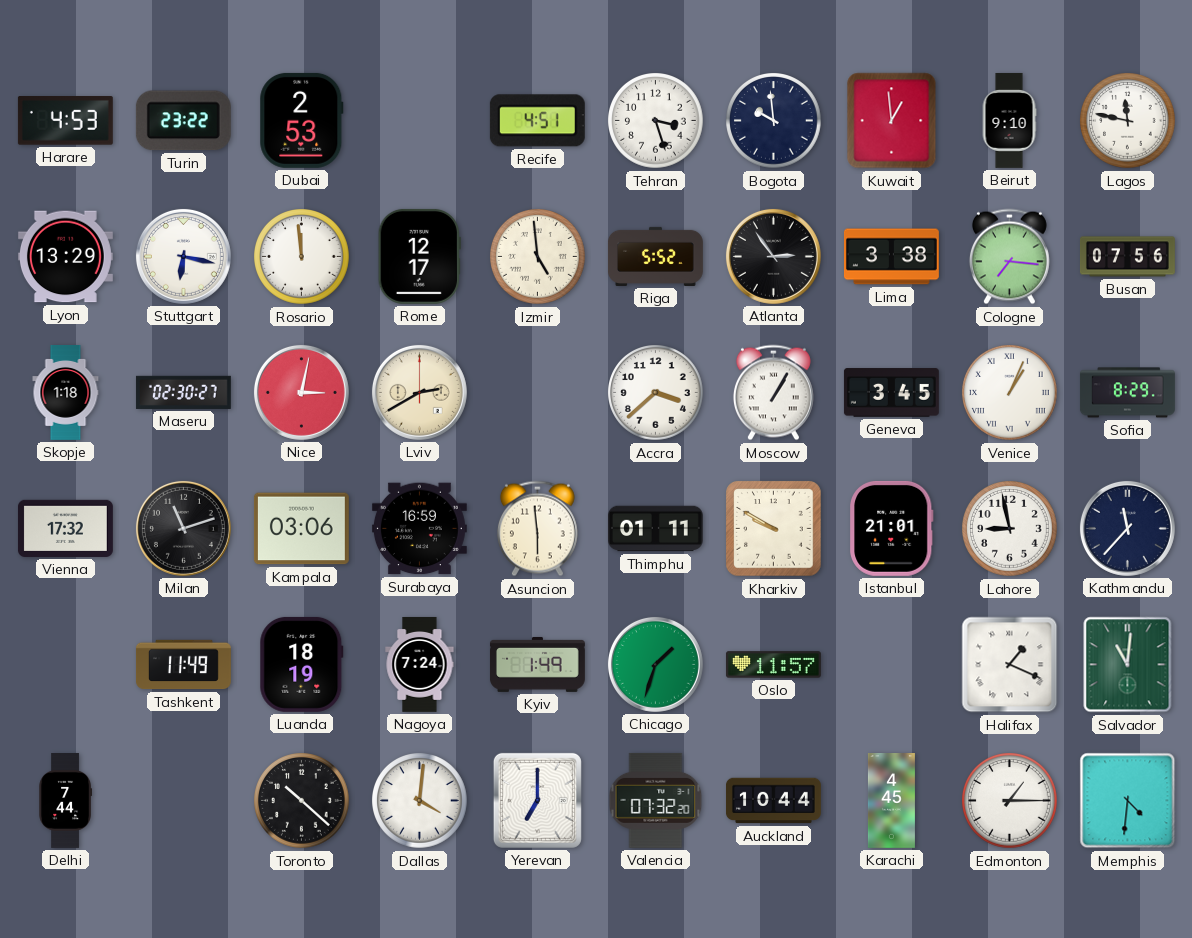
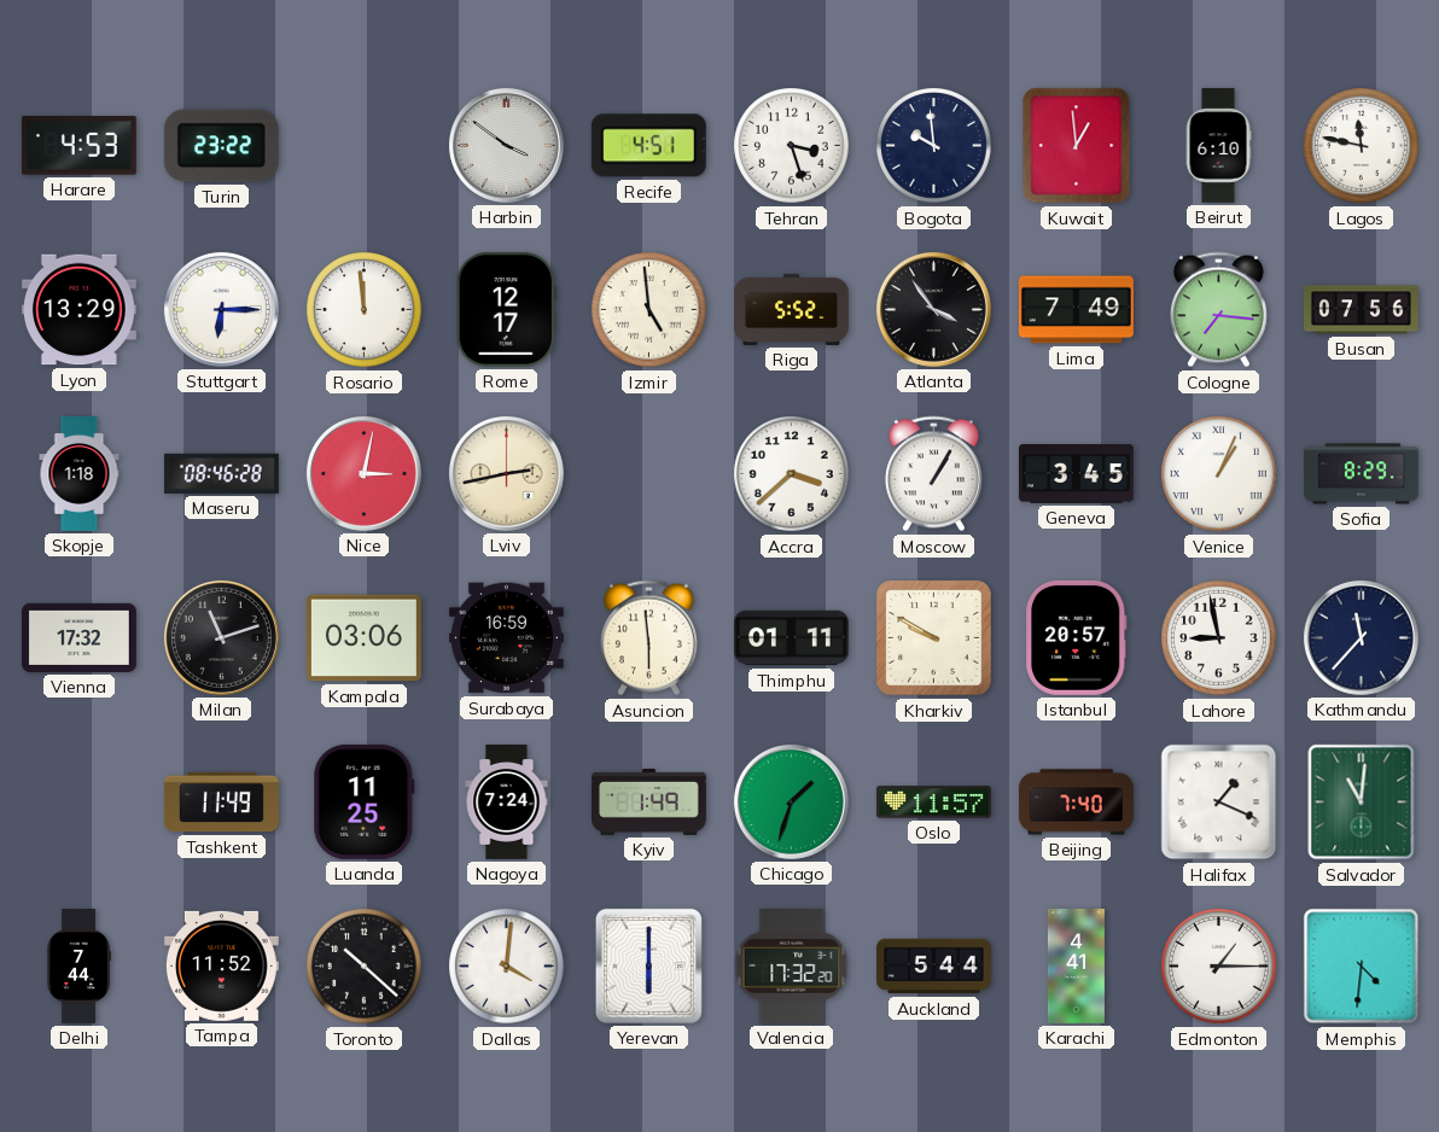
Dubai: 2:53 -> none (302, 120)
Harbin: none -> 3:51 (506, 145)
Beirut: 9:10 -> 6:10 (1218, 145)
Stuttgart: 6:17 -> 6:15 (221, 309)
Atlanta: 2:54 -> 3:54 (933, 309)
Lima: 3:38 -> 7:49 (1076, 310)
Maseru: 02:30 -> 08:46 (221, 473)
Lviv: 2:40 -> 2:43 (506, 473)
Istanbul: 21:01 -> 20:57 (1077, 637)
Luanda: 18:19 -> 11:25 (365, 801)
Beijing: none -> 7:40 (1076, 803)
Tampa: none -> 11:52 (221, 965)
Yerevan: 7:00 -> 6:00 (648, 965)
Valencia: 07:32 -> 17:32 (792, 965)
Auckland: 10:44 -> 5:44 (934, 967)
Karachi: 4:45 -> 4:41 (1076, 967)
